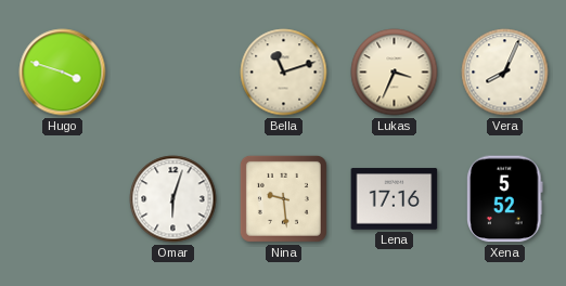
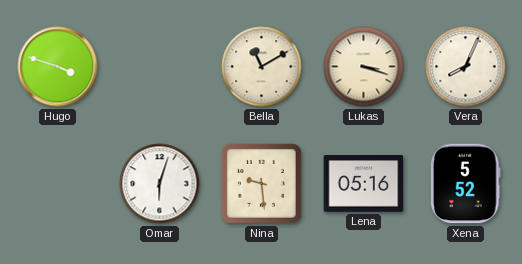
Bella: 11:12 -> 11:10 (262, 67)
Lukas: 3:34 -> 3:18 (364, 67)
Lena: 17:16 -> 05:16 (364, 184)
